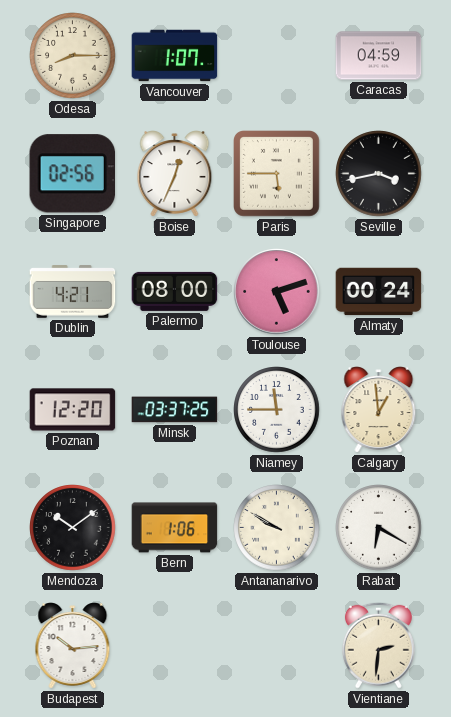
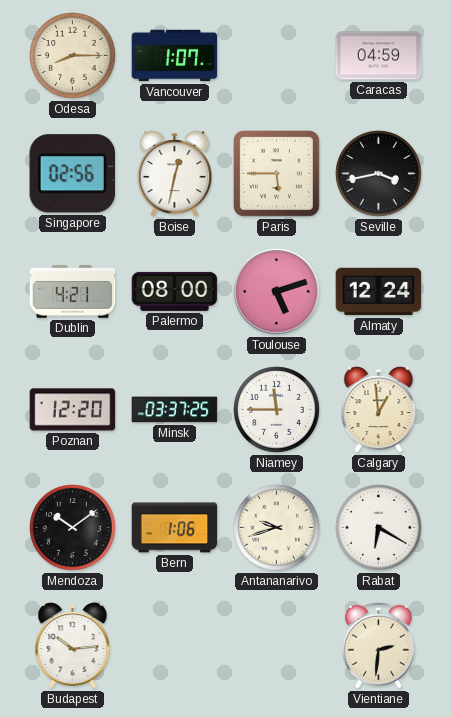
Boise: 12:34 -> 12:32 (175, 174)
Almaty: 00:24 -> 12:24 (379, 292)
Antananarivo: 9:50 -> 9:42 (277, 528)
